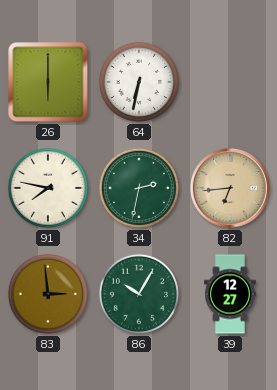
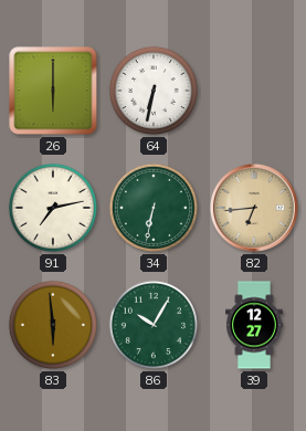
91: 7:47 -> 7:13 (53, 208)
34: 2:32 -> 6:32 (154, 208)
83: 2:59 -> 5:59 (53, 325)
